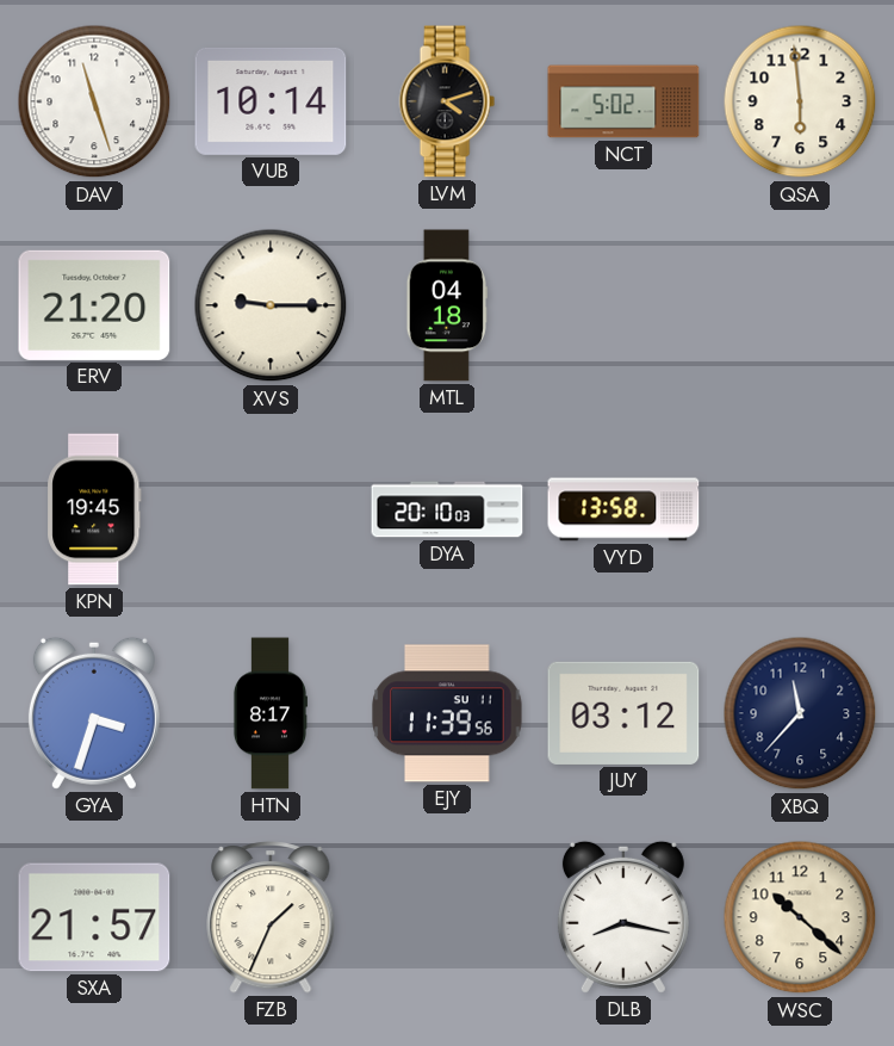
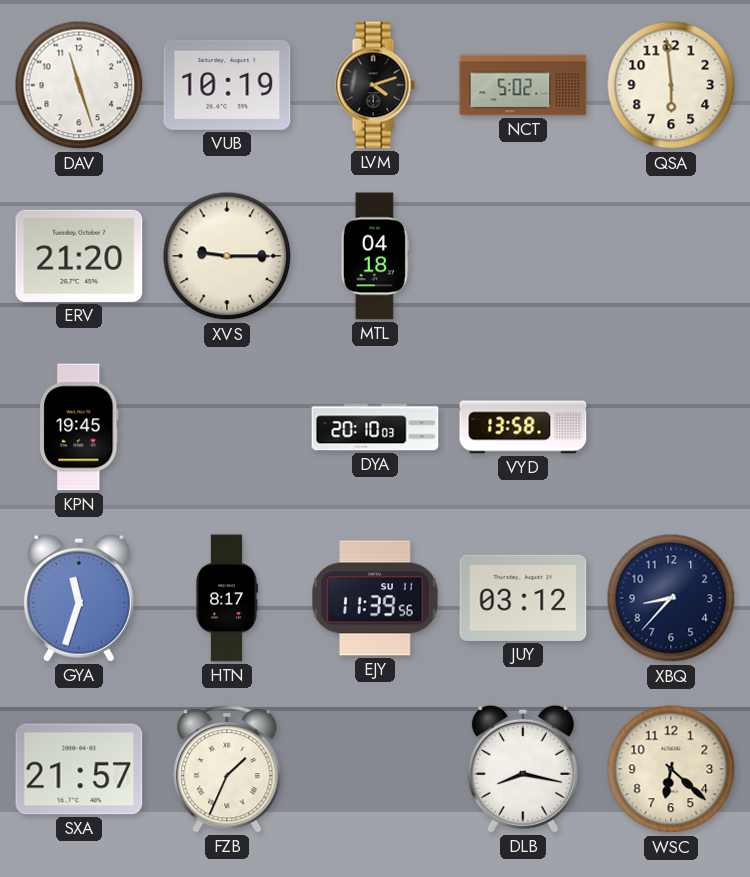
VUB: 10:14 -> 10:19 (227, 85)
GYA: 3:33 -> 11:33 (79, 598)
XBQ: 11:37 -> 8:37 (671, 598)
WSC: 10:22 -> 6:22 (671, 769)
